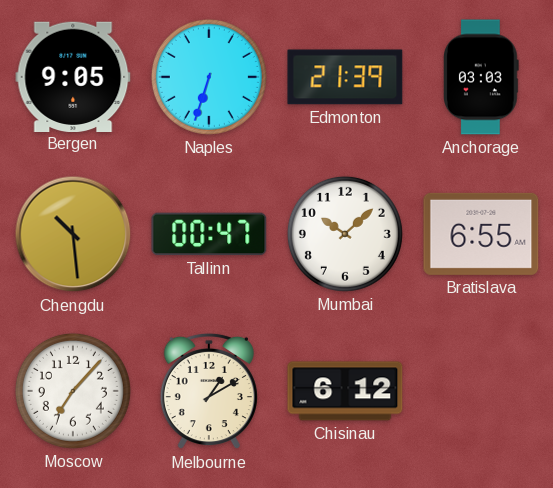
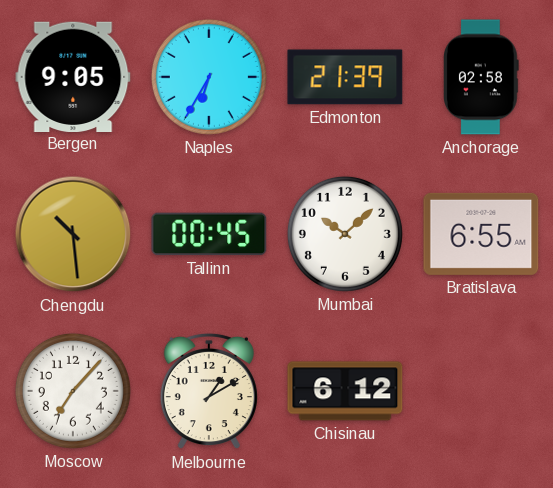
Naples: 6:33 -> 6:35 (209, 77)
Anchorage: 03:03 -> 02:58 (482, 77)
Tallinn: 00:47 -> 00:45 (209, 234)
